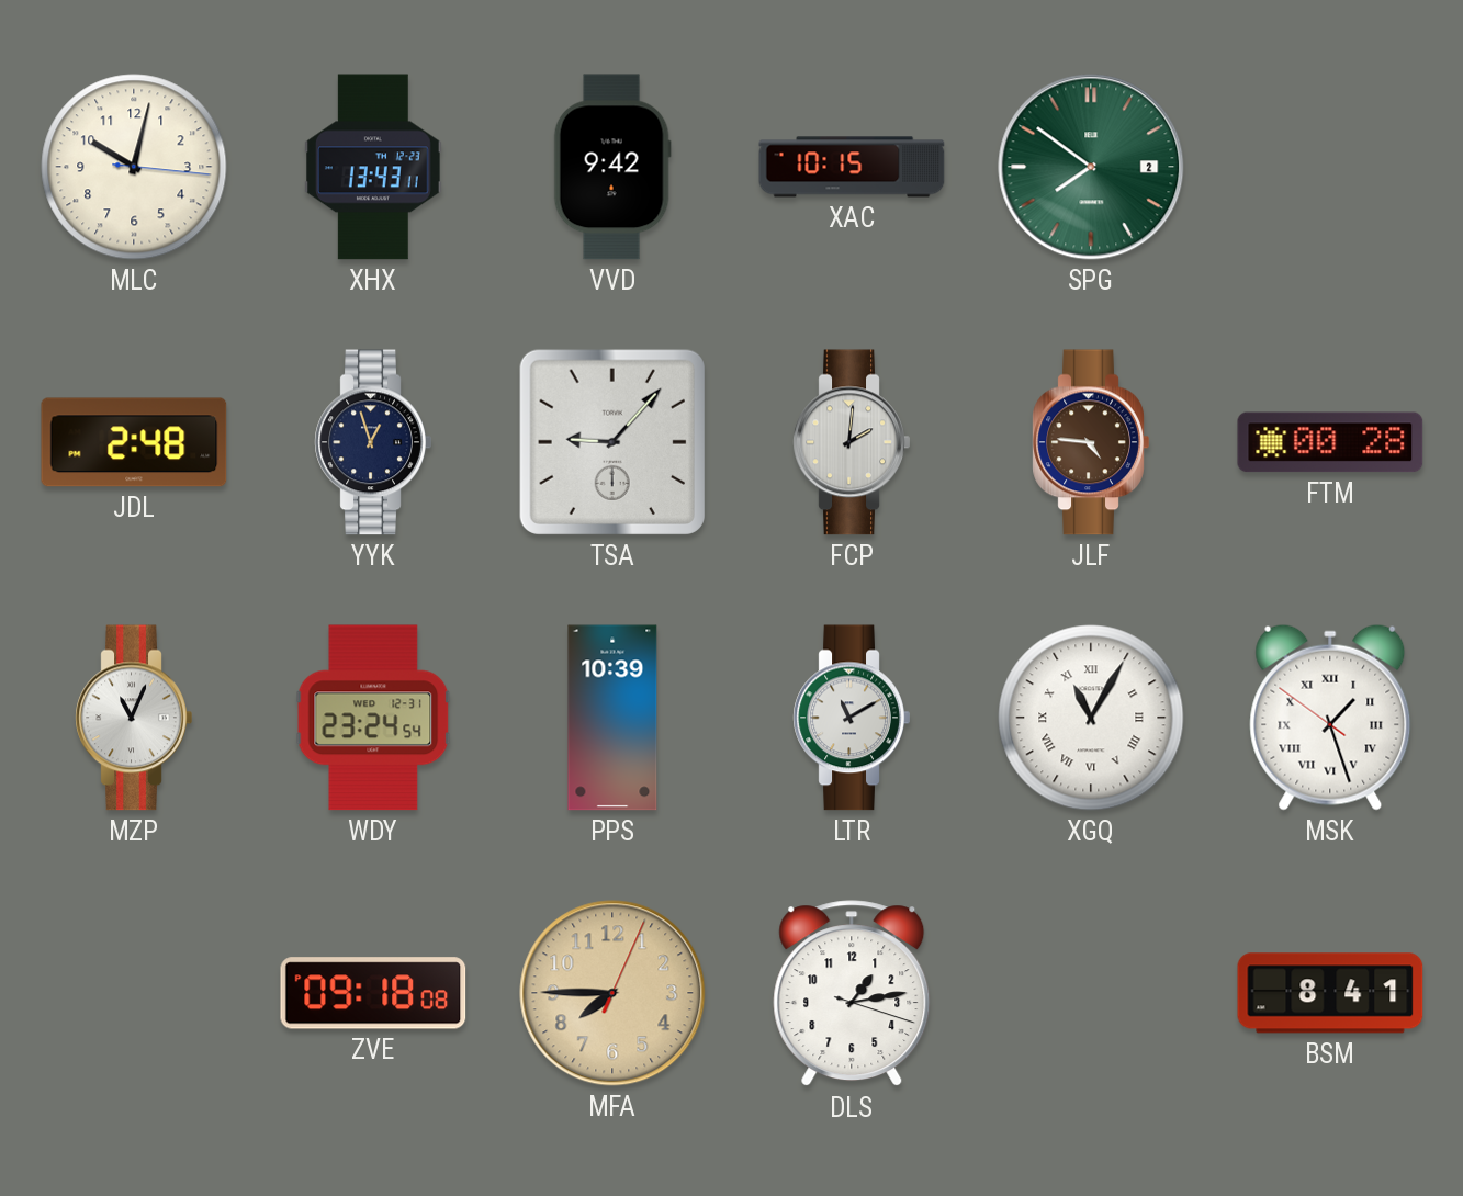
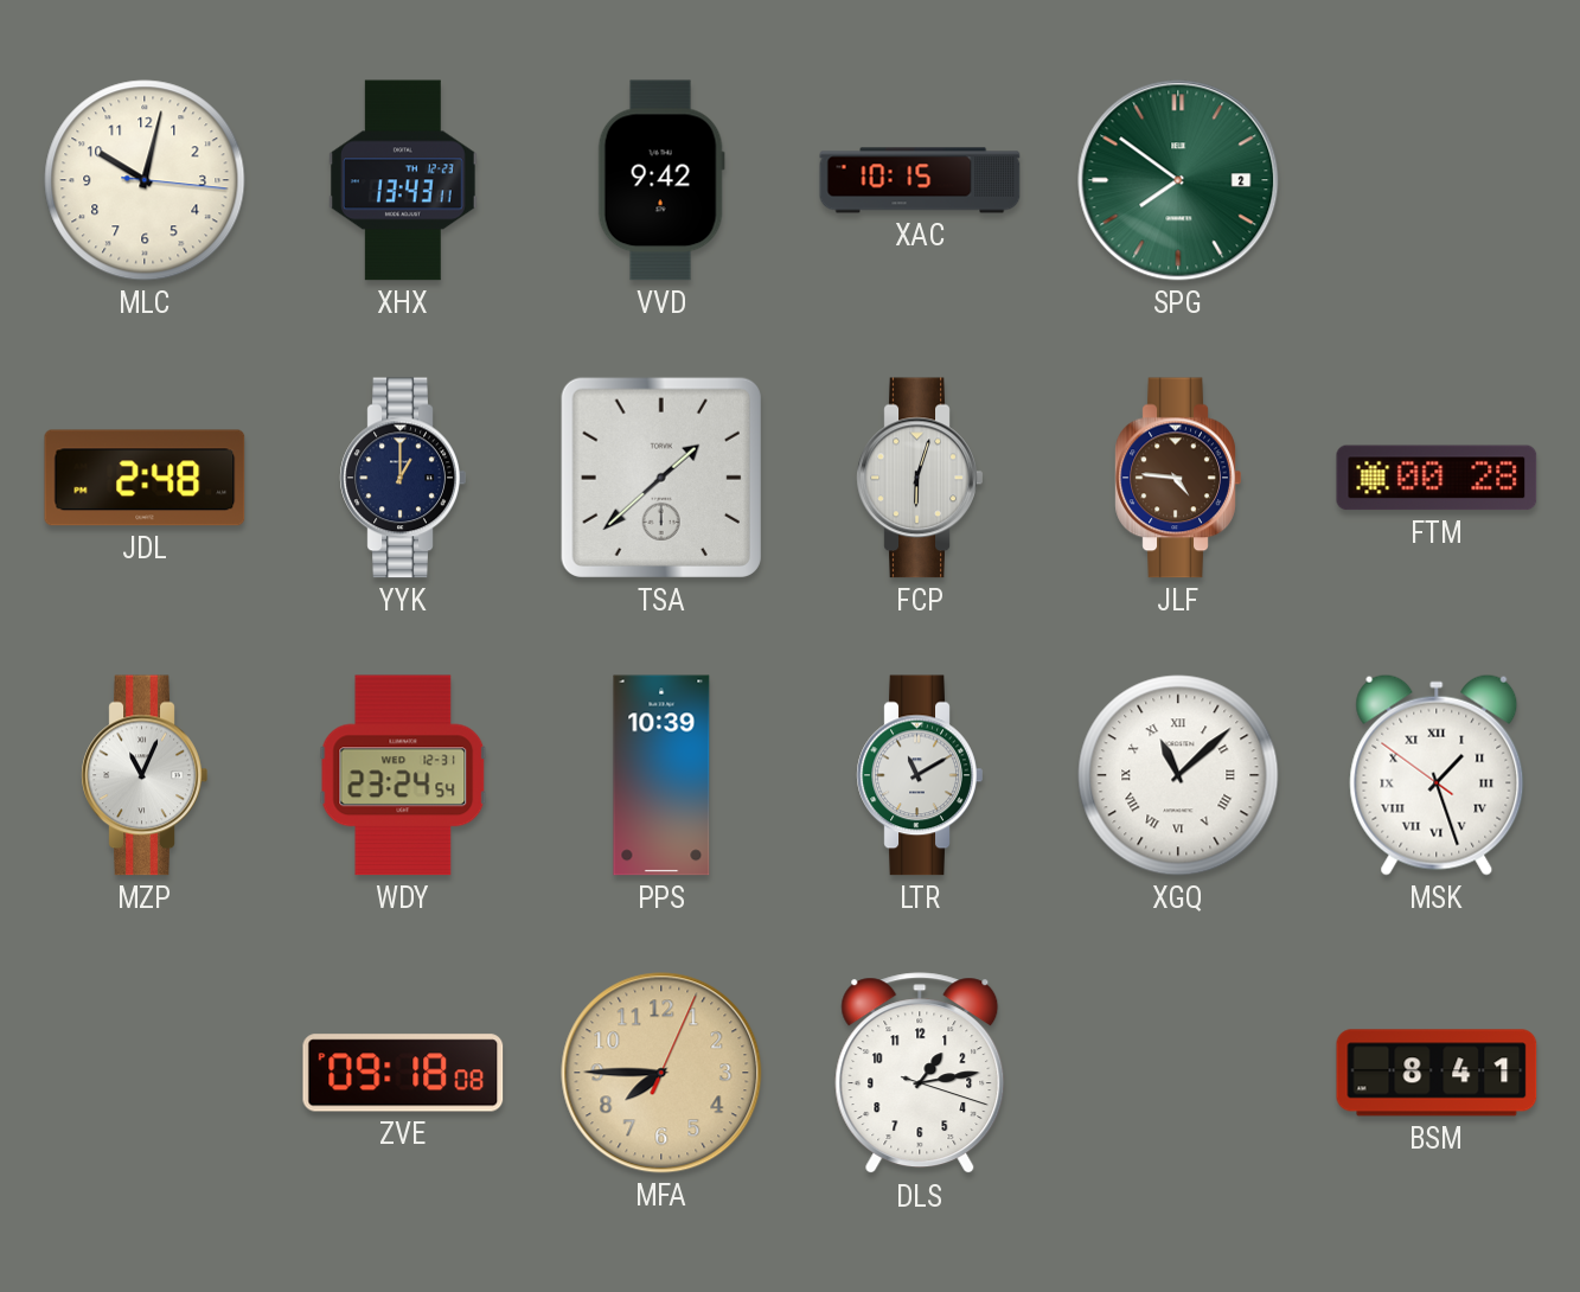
YYK: 12:57 -> 1:00 (403, 478)
TSA: 9:07 -> 1:38 (661, 478)
FCP: 2:01 -> 6:03 (920, 478)
XGQ: 11:05 -> 11:08 (1178, 775)
